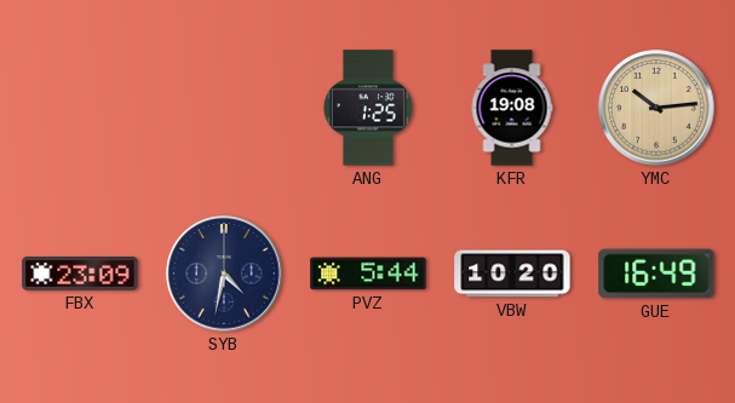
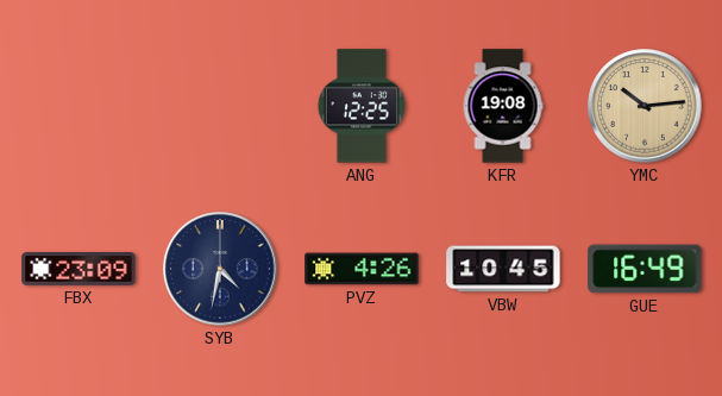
ANG: 1:25 -> 12:25 (362, 106)
PVZ: 5:44 -> 4:26 (362, 269)
VBW: 10:20 -> 10:45 (503, 269)
